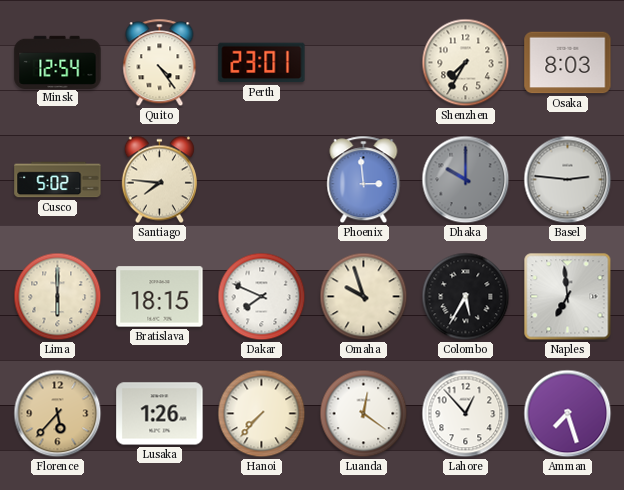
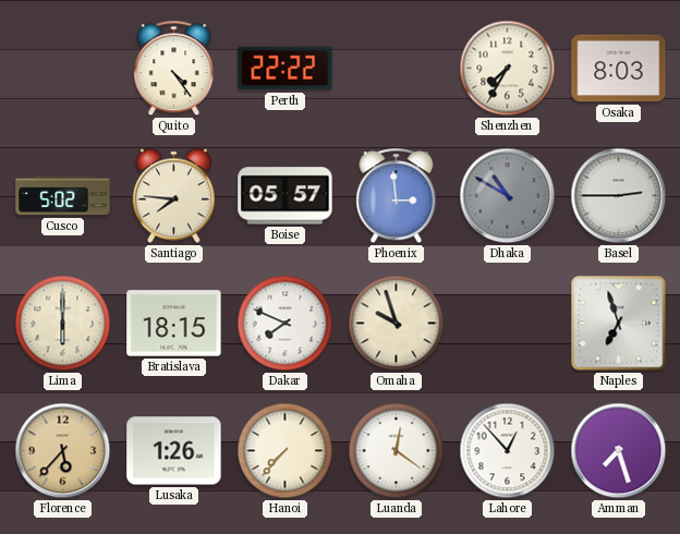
Minsk: 12:54 -> none (58, 62)
Perth: 23:01 -> 22:22 (286, 69)
Boise: none -> 05:57 (286, 196)
Dhaka: 10:00 -> 10:50 (508, 196)
Basel: 2:46 -> 2:45 (619, 196)
Colombo: 5:35 -> none (466, 297)
Naples: 6:59 -> 6:57 (619, 324)
